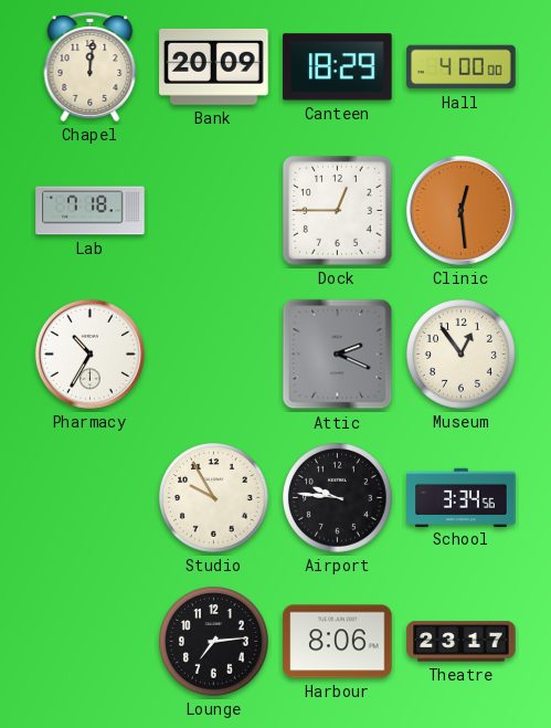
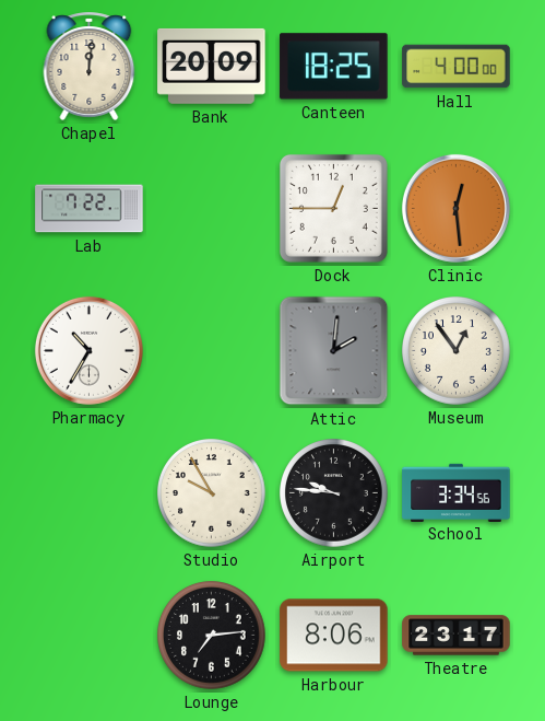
Canteen: 18:29 -> 18:25 (334, 67)
Lab: 7:18 -> 7:22 (90, 209)
Attic: 2:19 -> 2:01 (334, 351)
